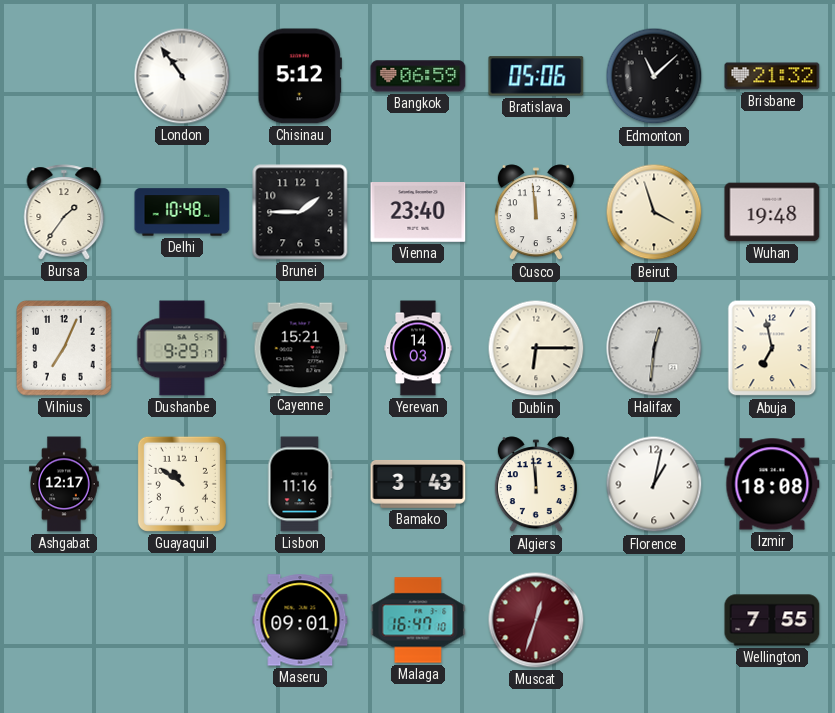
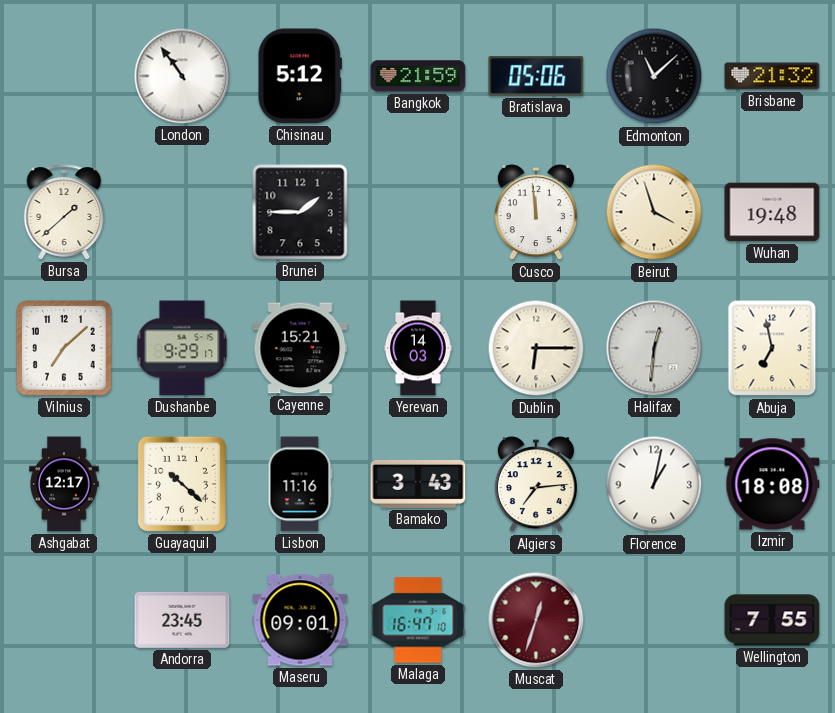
Bangkok: 06:59 -> 21:59 (418, 76)
Bursa: 1:36 -> 1:38 (64, 212)
Delhi: 10:48 -> none (182, 212)
Vienna: 23:40 -> none (418, 213)
Vilnius: 7:04 -> 7:08 (65, 349)
Guayaquil: 10:51 -> 10:22 (182, 484)
Algiers: 11:59 -> 7:14 (536, 485)
Andorra: none -> 23:45 (182, 620)
